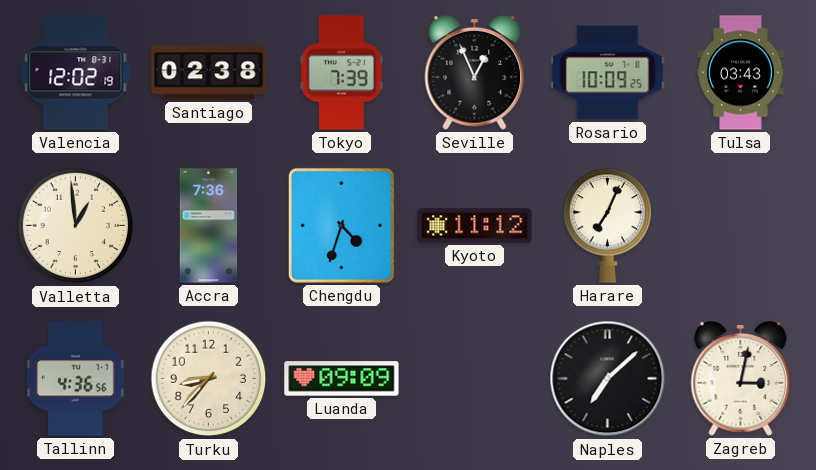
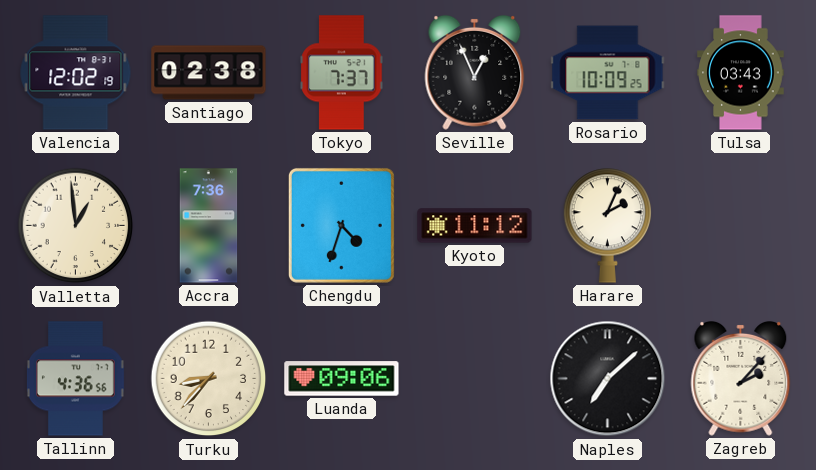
Tokyo: 7:39 -> 7:37 (342, 73)
Harare: 7:04 -> 2:04 (608, 226)
Luanda: 09:09 -> 09:06 (342, 379)
Zagreb: 3:02 -> 2:07 (741, 378)
